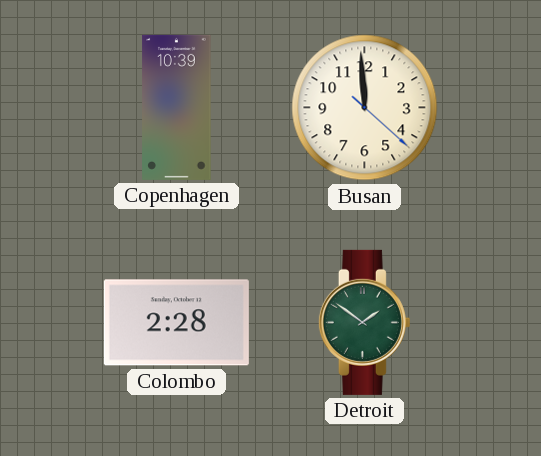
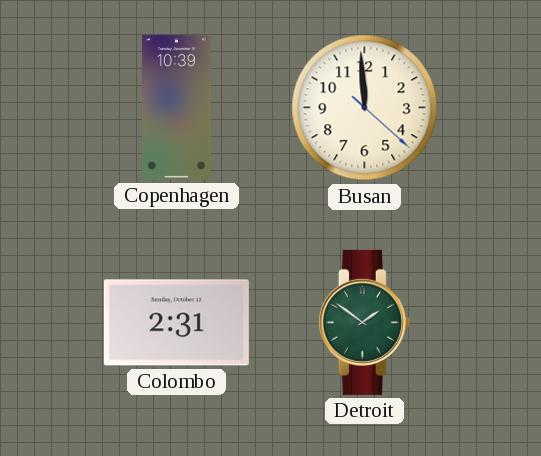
Colombo: 2:28 -> 2:31 (176, 323)
